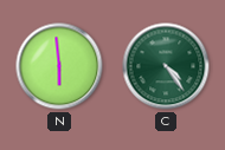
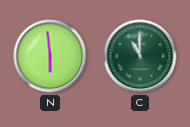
C: 4:24 -> 11:00 (140, 56)
